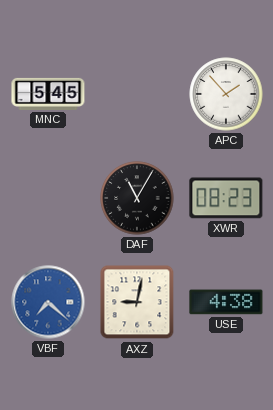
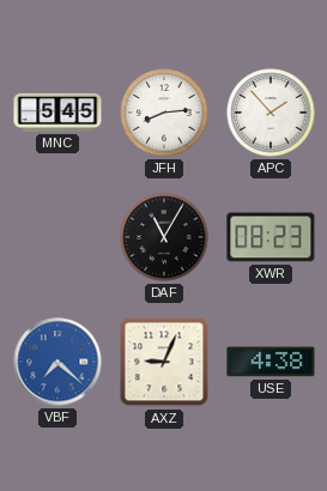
JFH: none -> 8:14 (164, 113)
AXZ: 9:02 -> 9:04 (164, 362)
